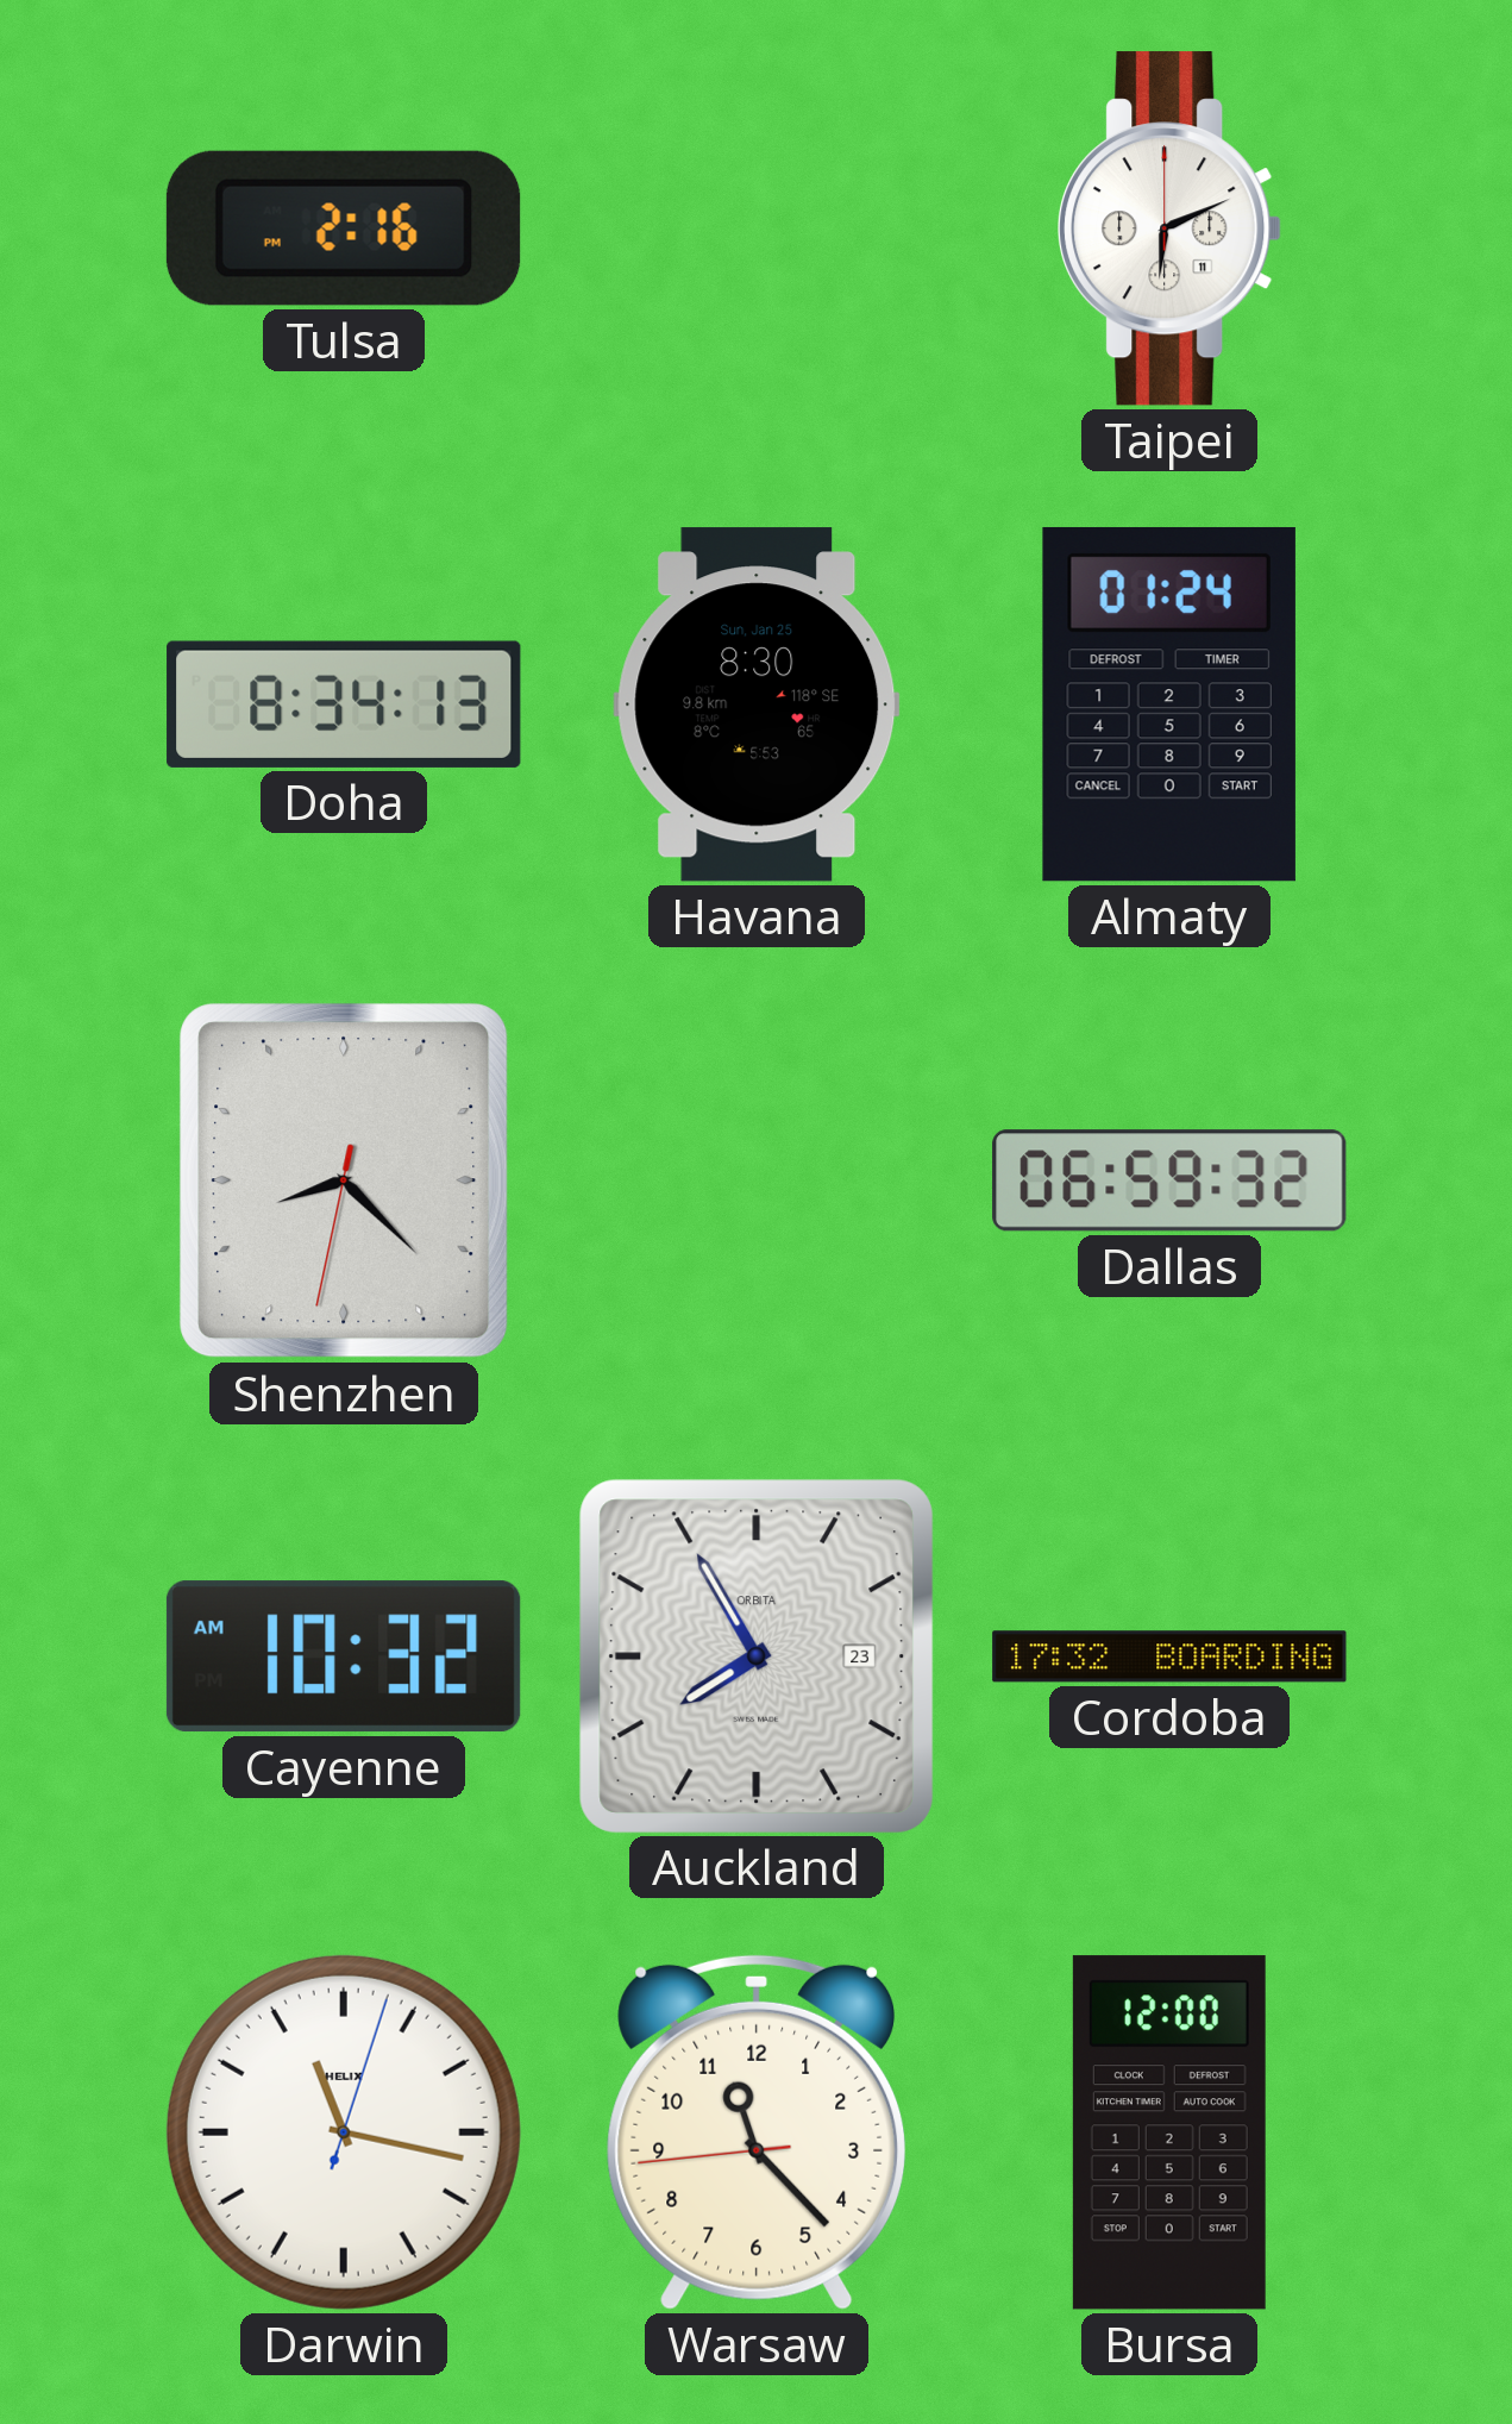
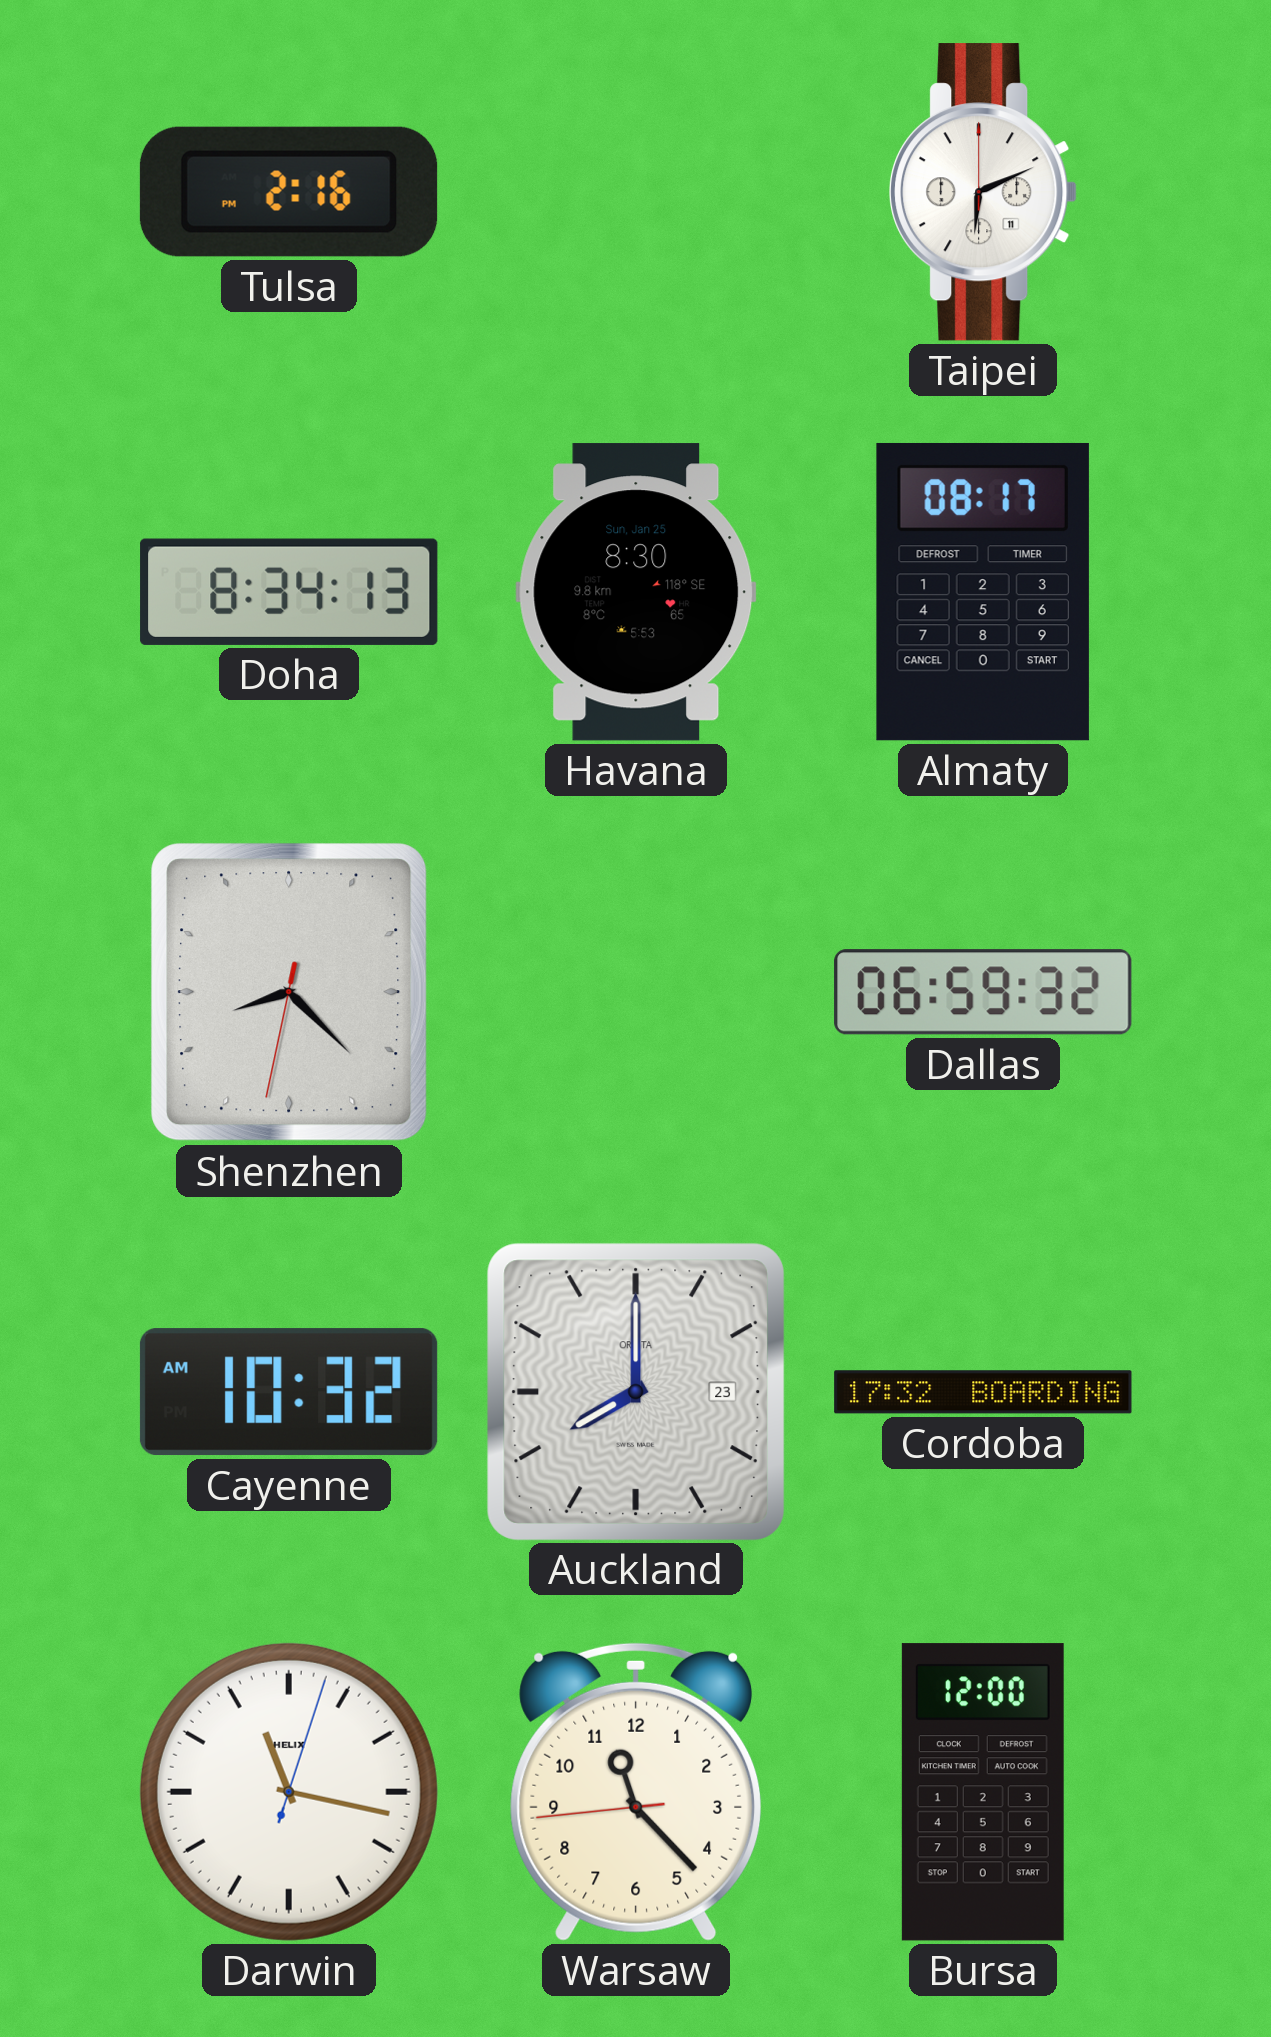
Almaty: 01:24 -> 08:17 (983, 592)
Auckland: 7:55 -> 8:00 (635, 1391)
